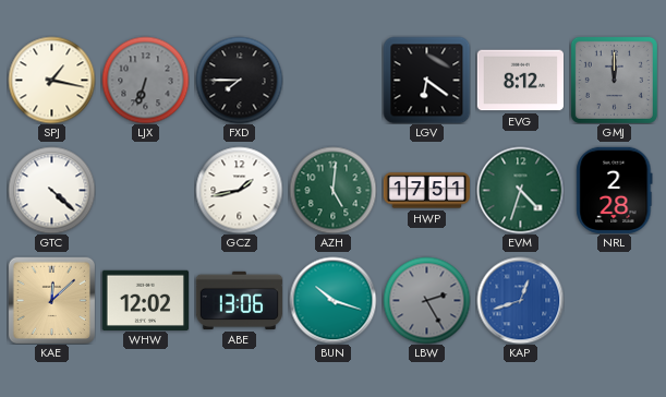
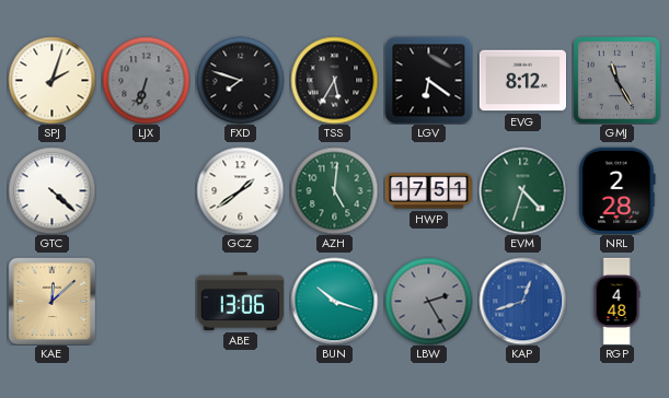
SPJ: 1:17 -> 2:03 (51, 80)
FXD: 7:45 -> 7:48 (240, 80)
TSS: none -> 5:35 (334, 80)
GMJ: 12:00 -> 11:25 (616, 80)
GCZ: 1:43 -> 1:39 (240, 190)
WHW: 12:02 -> none (145, 300)
RGP: none -> 4:48 (616, 301)
